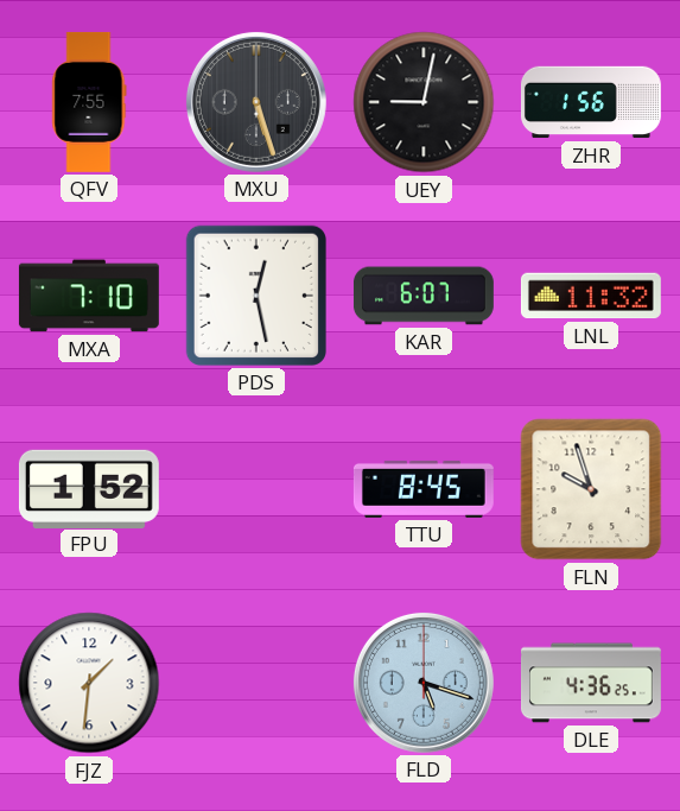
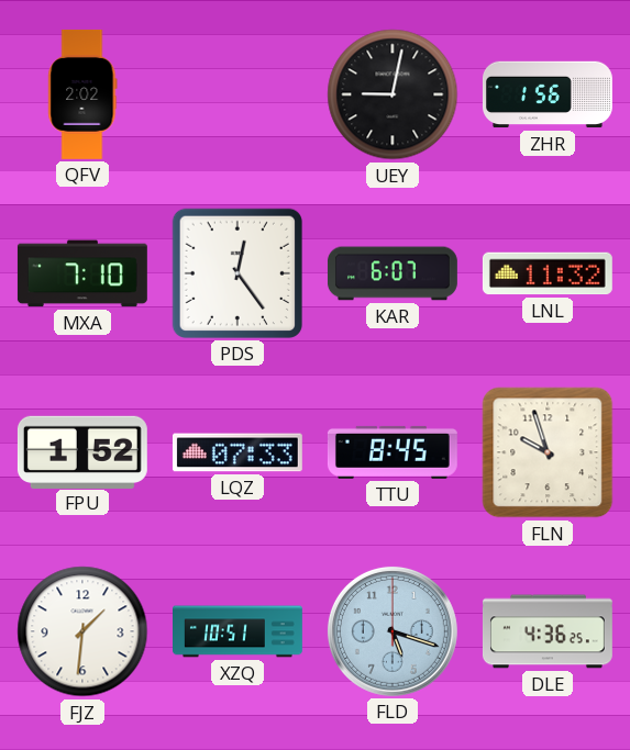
QFV: 7:55 -> 2:02 (82, 94)
MXU: 5:27 -> none (256, 102)
PDS: 12:28 -> 12:24 (237, 273)
LQZ: none -> 07:33 (237, 452)
XZQ: none -> 10:51 (239, 631)
